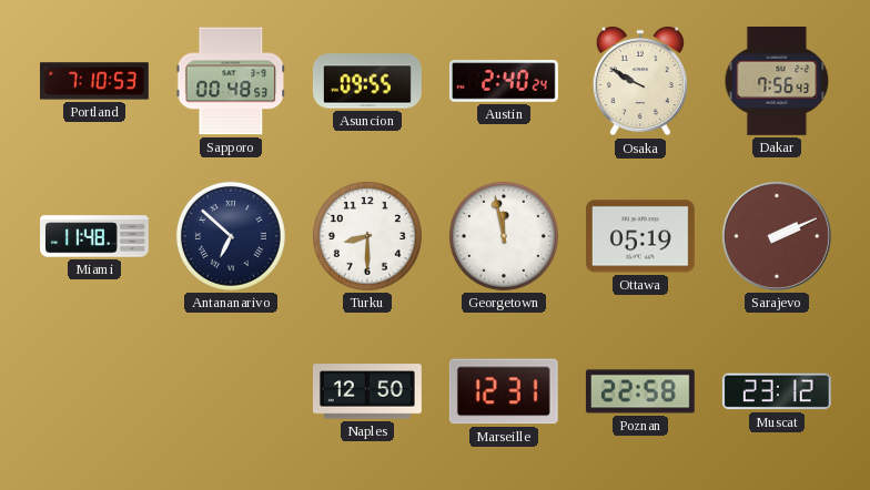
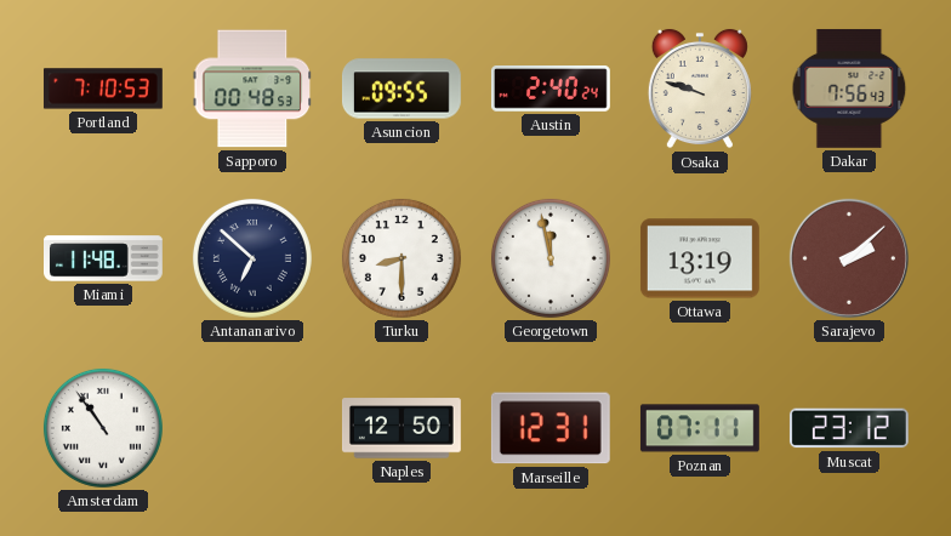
Osaka: 9:50 -> 9:48 (700, 89)
Ottawa: 05:19 -> 13:19 (700, 258)
Sarajevo: 2:11 -> 2:08 (849, 258)
Amsterdam: none -> 10:54 (103, 428)
Poznan: 22:58 -> 07:11 (700, 428)
